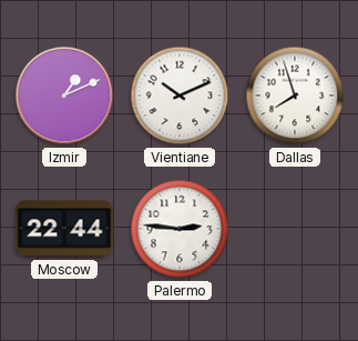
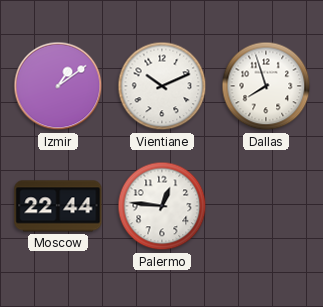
Izmir: 1:11 -> 1:09 (58, 86)
Palermo: 2:46 -> 12:46 (162, 206)
